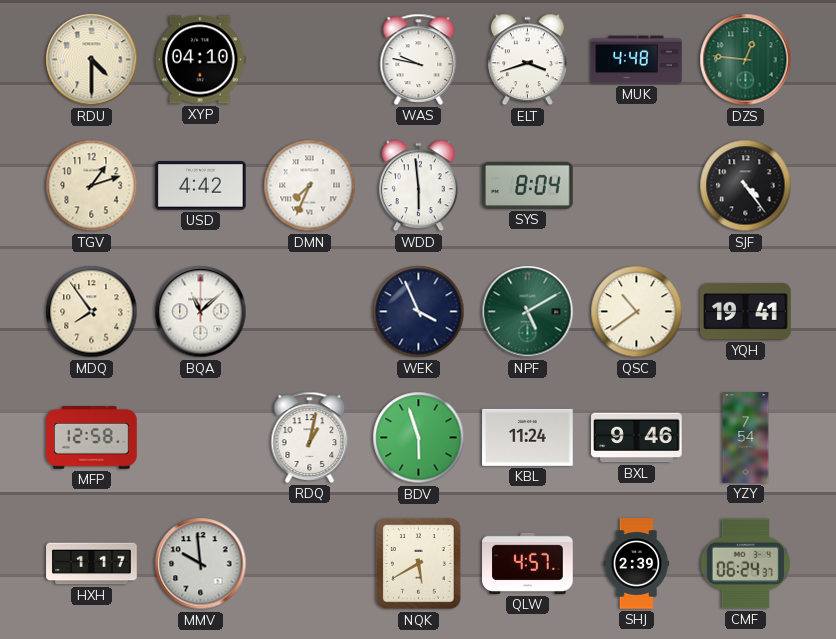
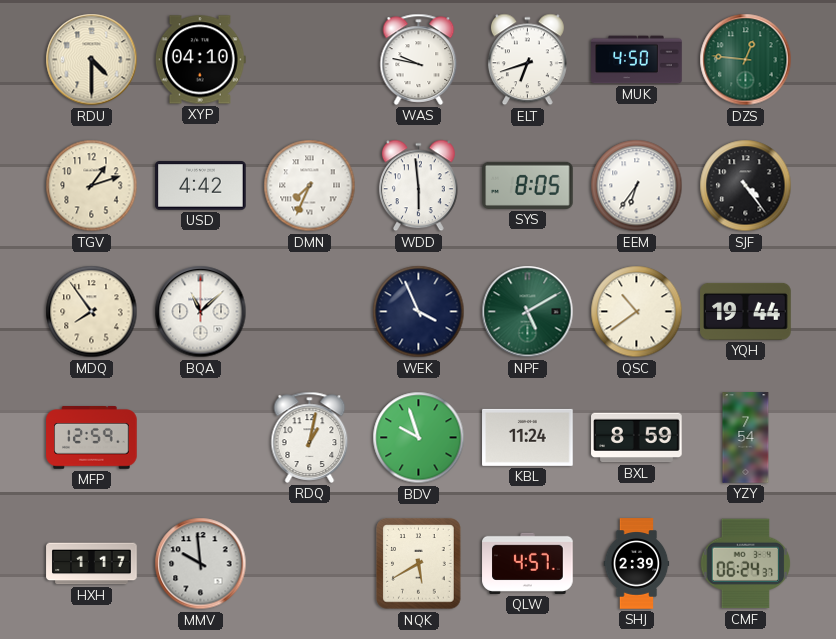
ELT: 3:42 -> 6:42 (527, 60)
MUK: 4:48 -> 4:50 (637, 60)
SYS: 8:04 -> 8:05 (528, 185)
EEM: none -> 6:36 (637, 186)
YQH: 19:41 -> 19:44 (746, 311)
MFP: 12:58 -> 12:59 (92, 438)
BDV: 5:57 -> 9:57 (419, 438)
BXL: 9:46 -> 8:59 (637, 438)
